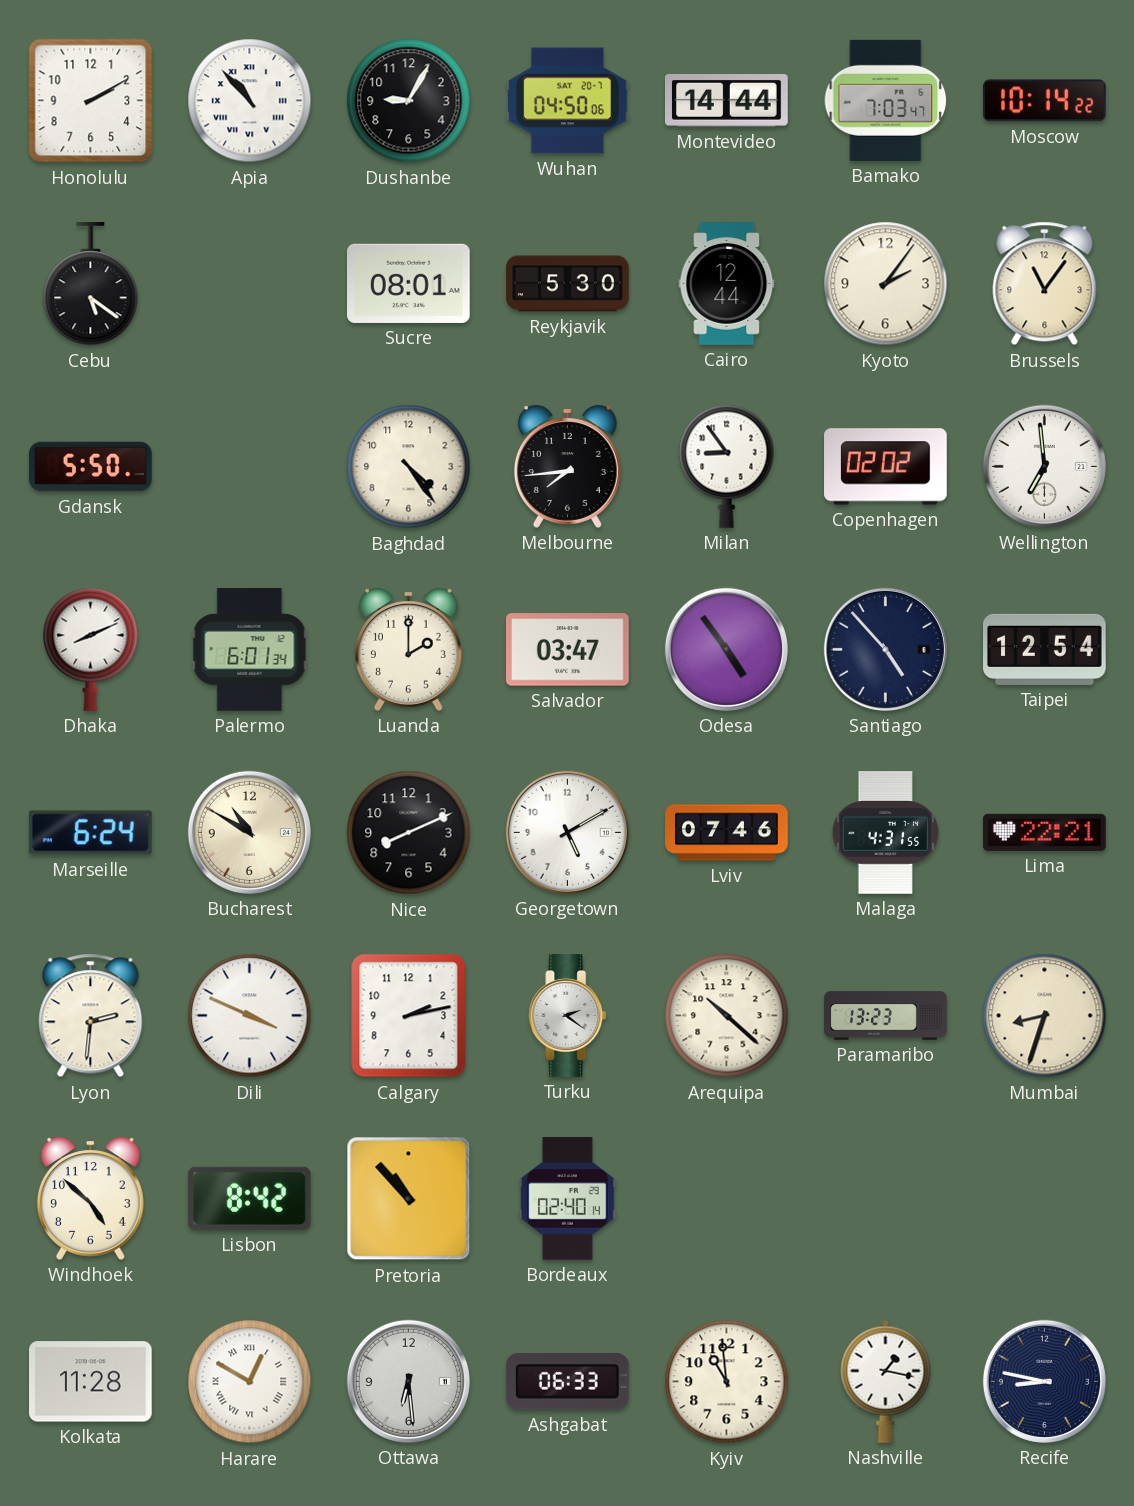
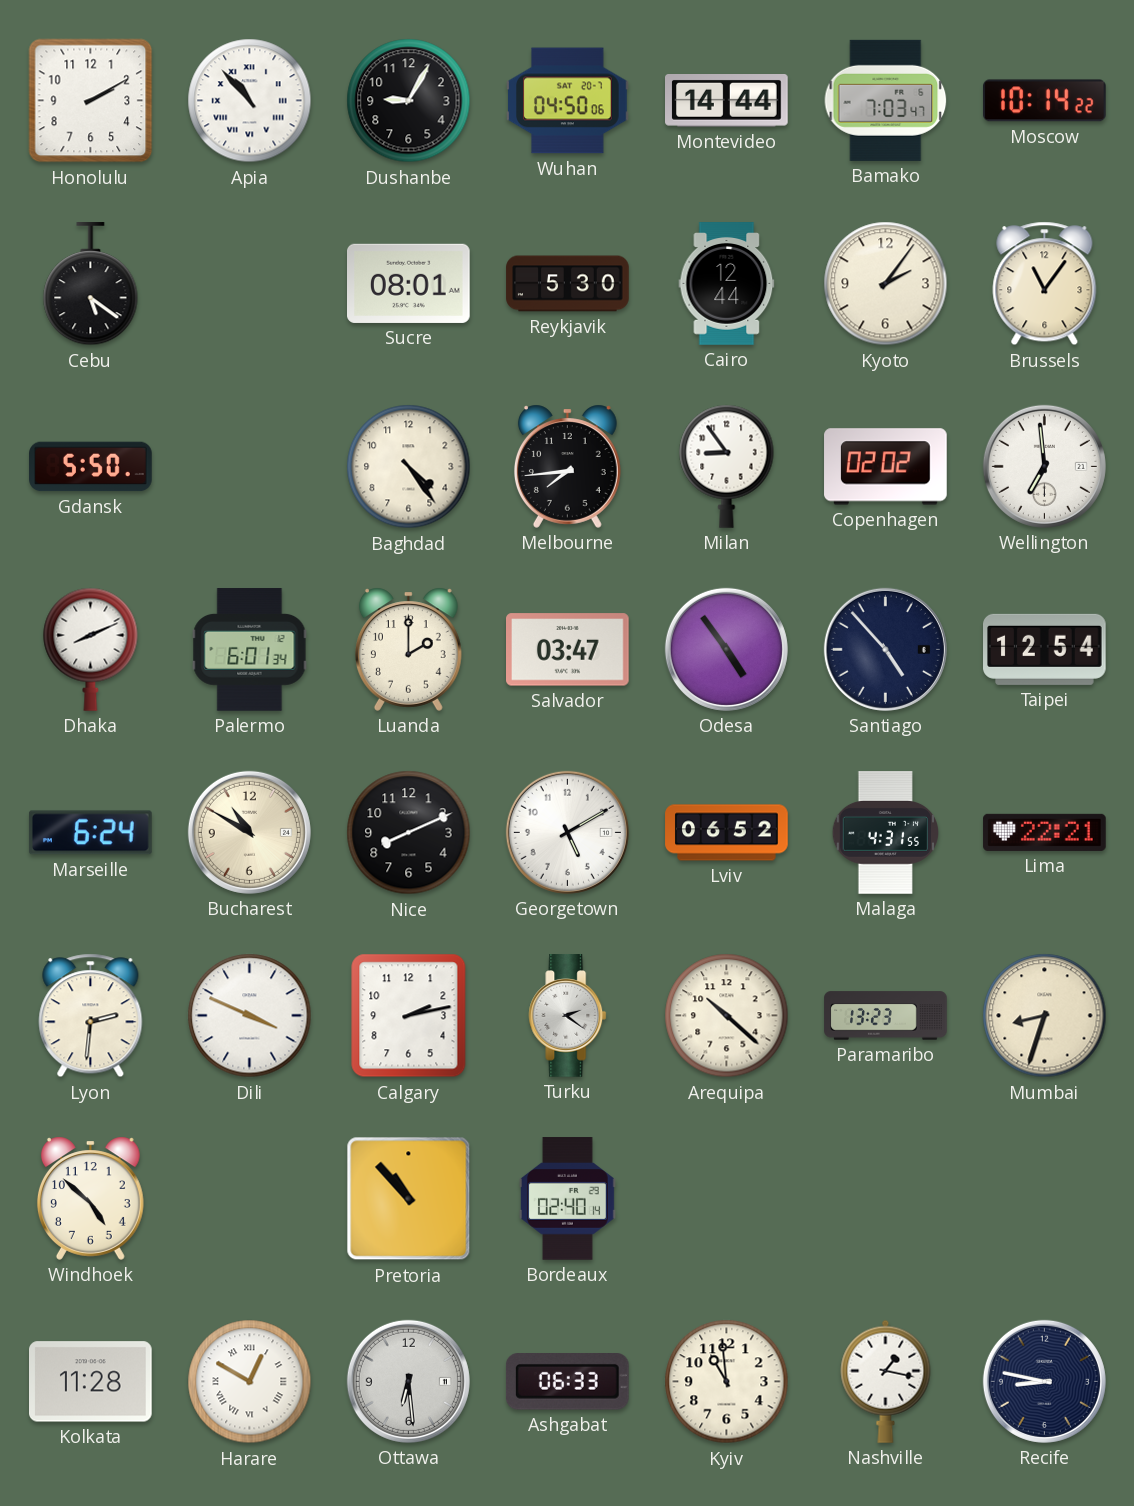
Lviv: 07:46 -> 06:52 (727, 833)
Lisbon: 8:42 -> none (249, 1198)
